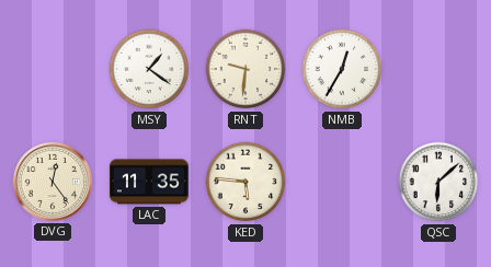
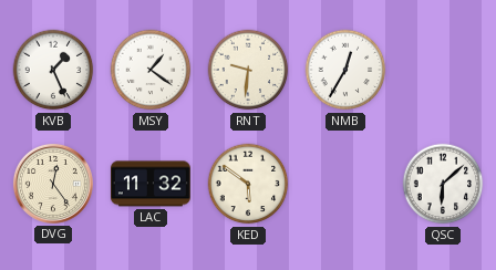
KVB: none -> 1:26 (53, 70)
LAC: 11:35 -> 11:32 (151, 184)
KED: 5:46 -> 5:51 (248, 184)
